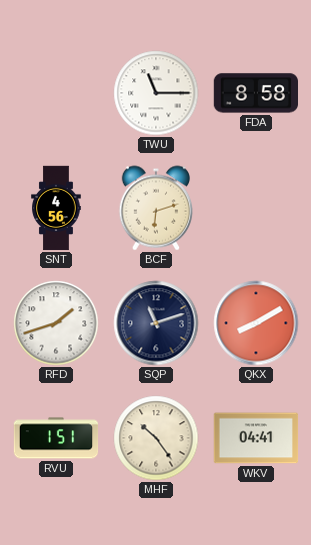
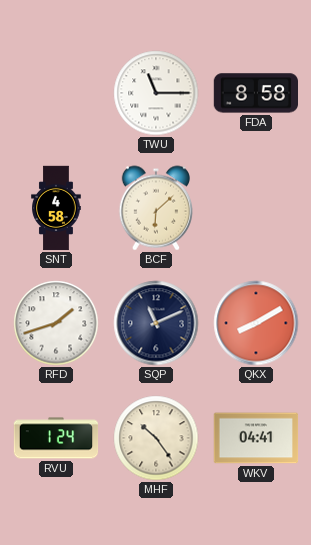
SNT: 4:56 -> 4:58 (56, 208)
BCF: 6:12 -> 6:08 (155, 208)
SQP: 11:12 -> 11:11 (156, 323)
RVU: 1:51 -> 1:24 (56, 438)
